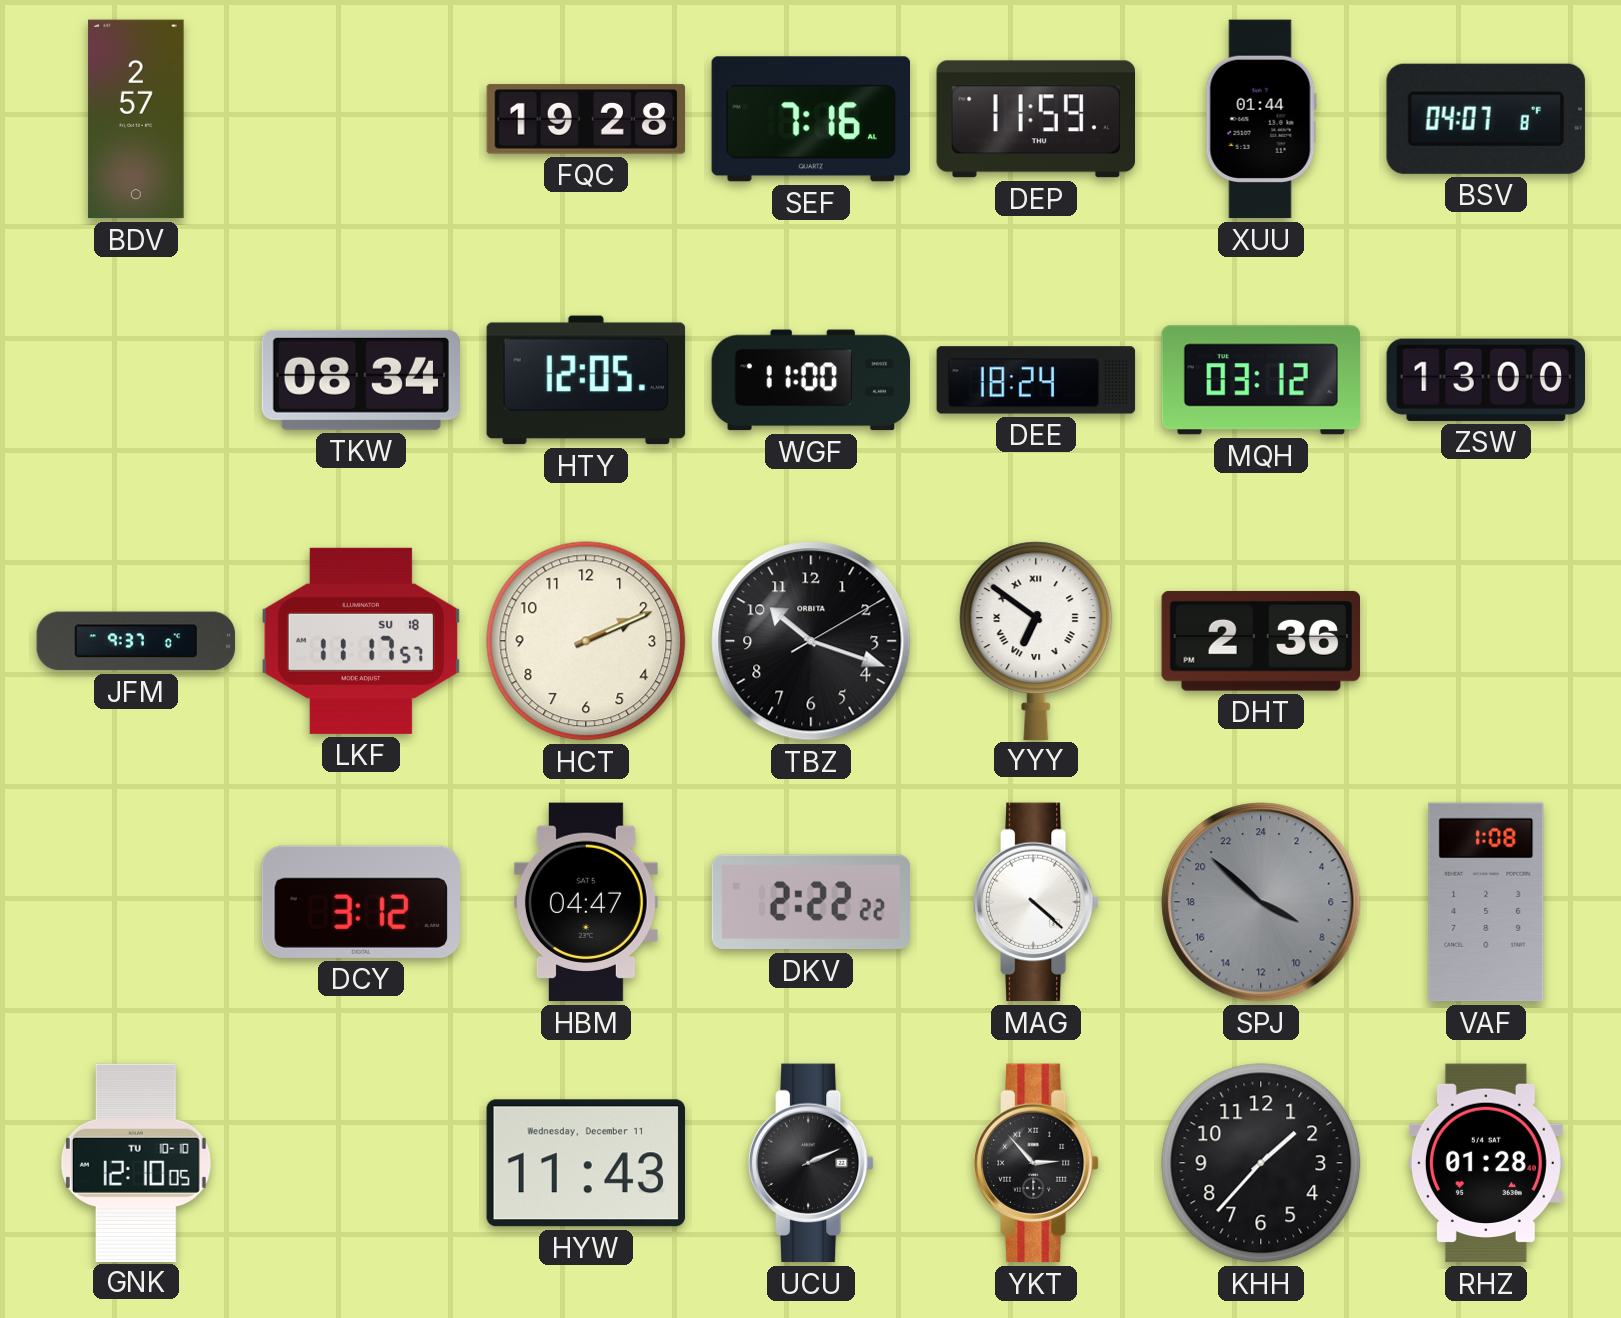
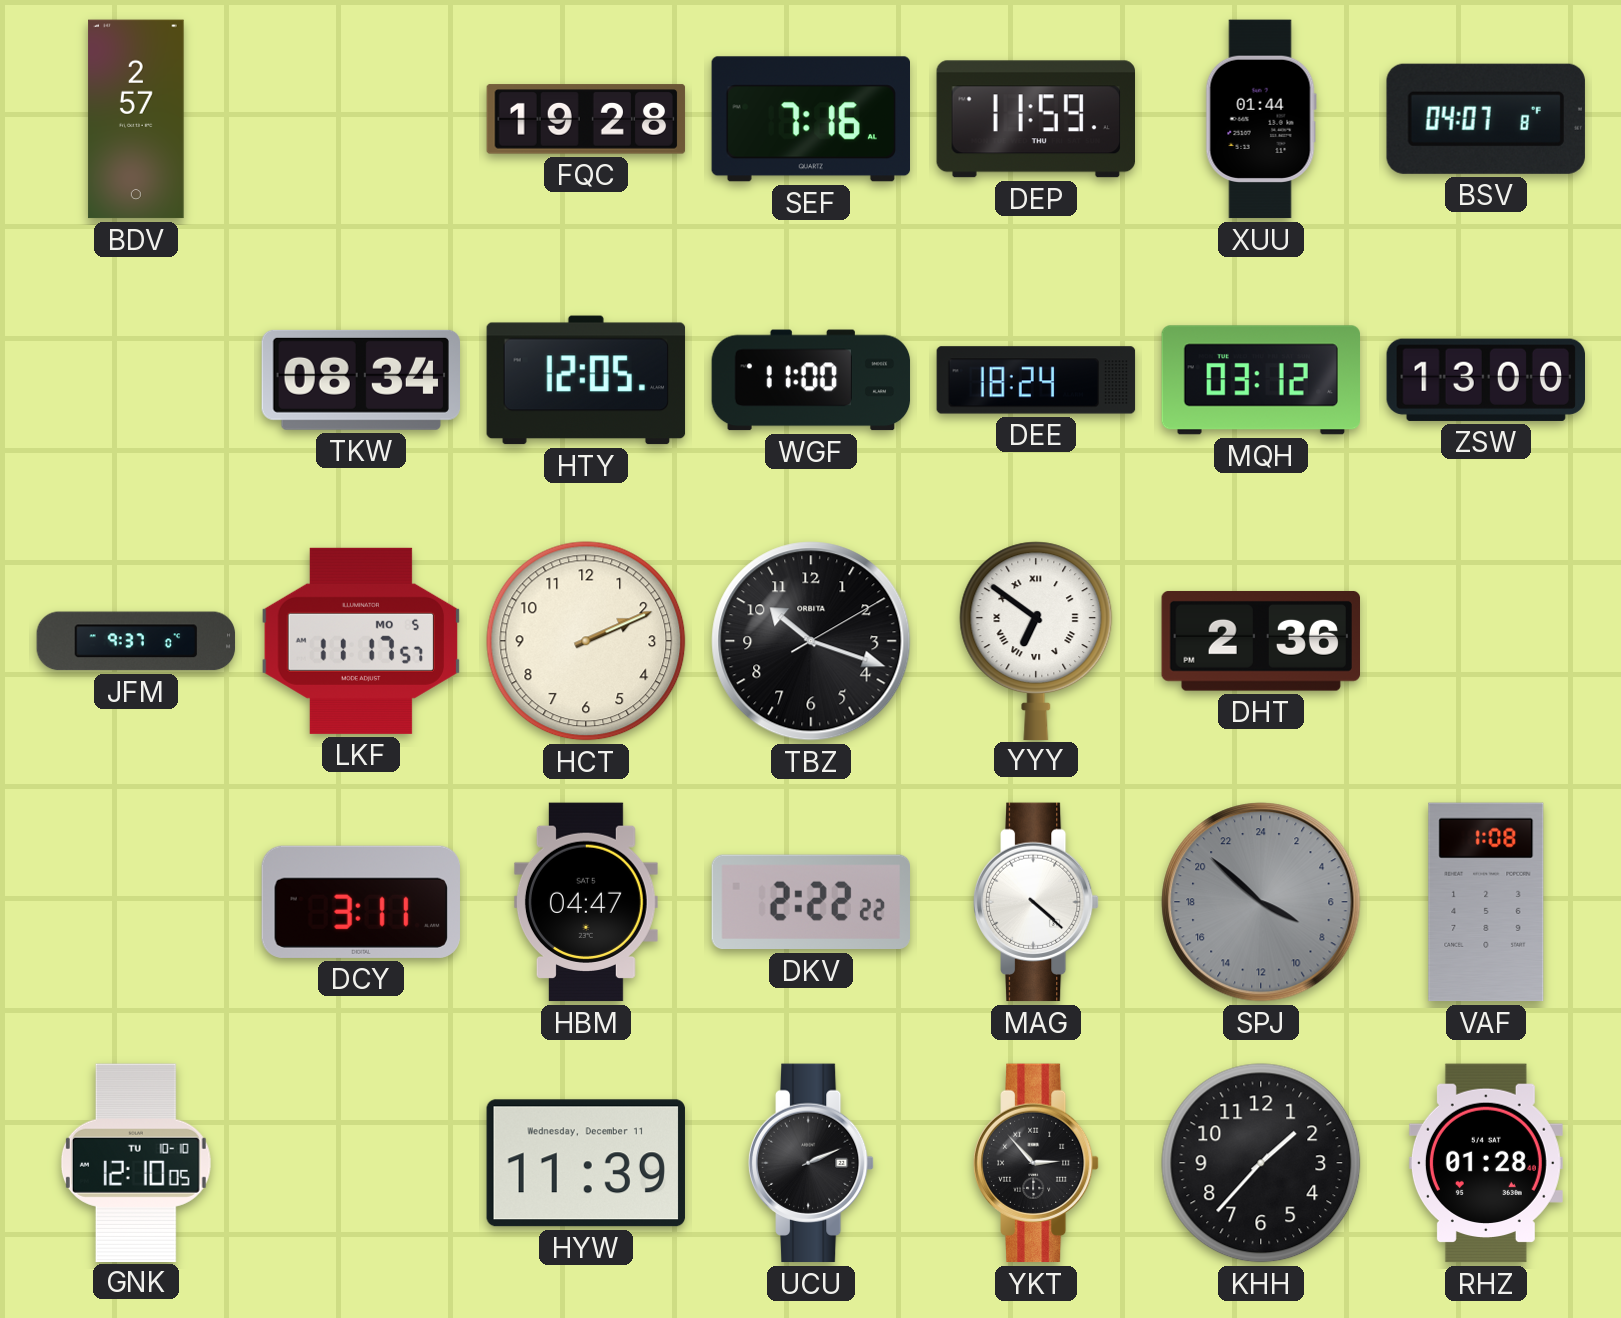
LKF date: SU 18 -> MO 5 (361, 641)
DCY: 3:12 -> 3:11 (361, 902)
HYW: 11:43 -> 11:39 (586, 1163)
